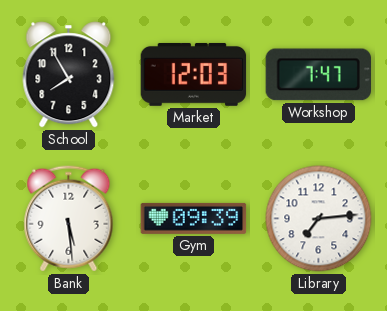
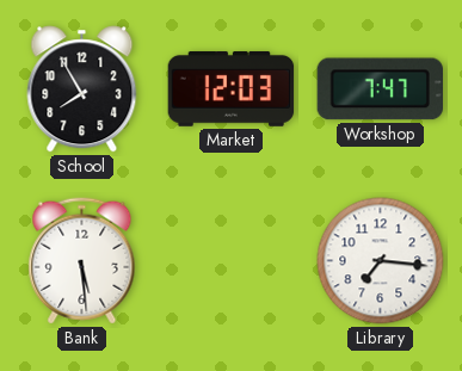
Gym: 09:39 -> none (194, 218)
Library: 7:14 -> 7:16 (381, 261)
